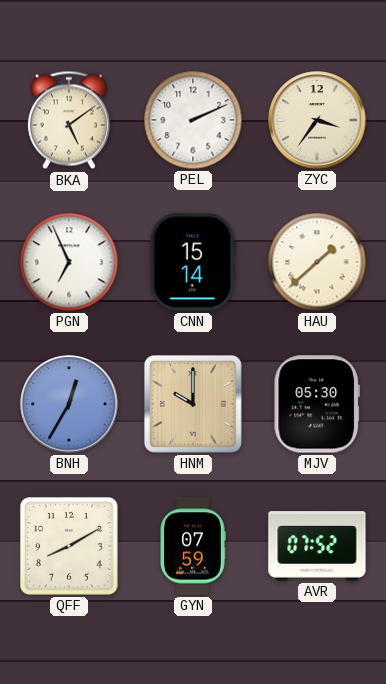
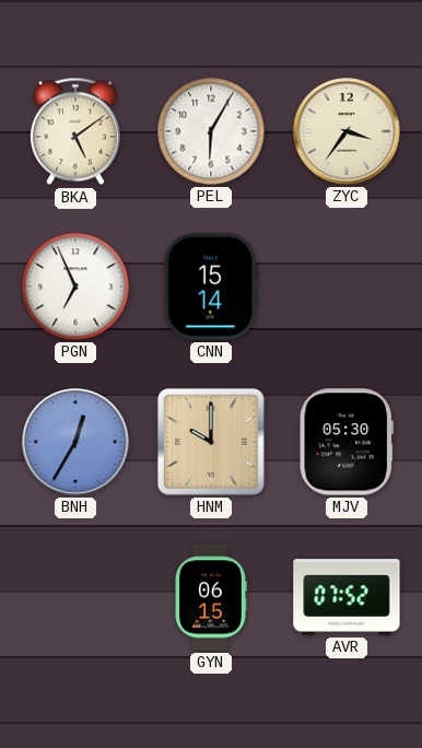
PEL: 2:11 -> 6:05 (211, 131)
HAU: 1:38 -> none (317, 262)
QFF: 8:10 -> none (69, 546)
GYN: 07:59 -> 06:15 (211, 597)
